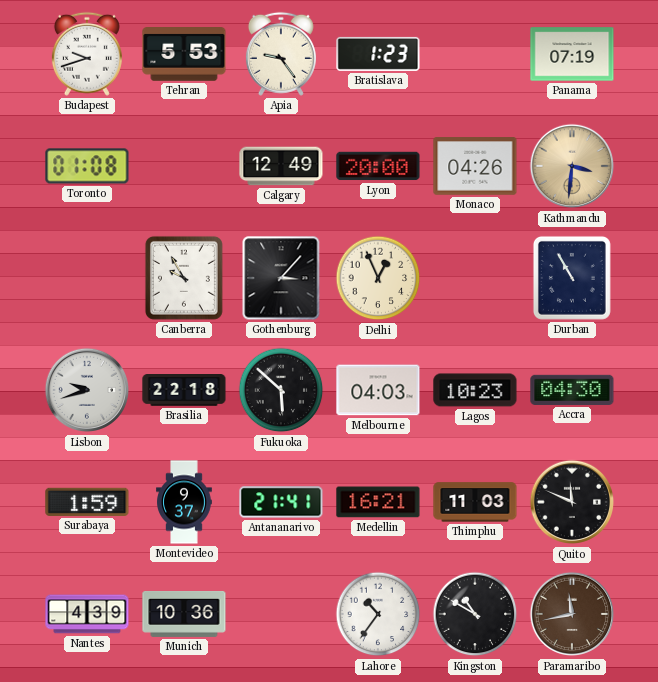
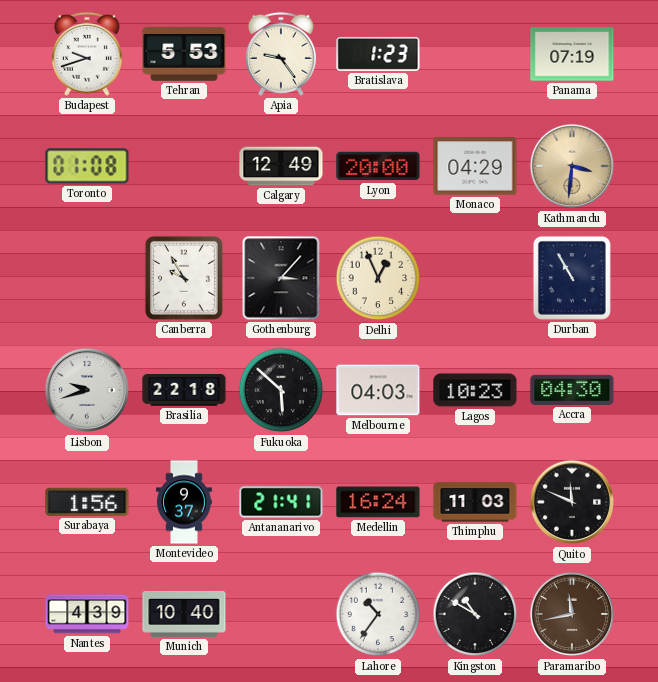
Monaco: 04:26 -> 04:29 (475, 166)
Surabaya: 1:59 -> 1:56 (87, 502)
Medellin: 16:21 -> 16:24 (378, 502)
Munich: 10:36 -> 10:40 (184, 614)
